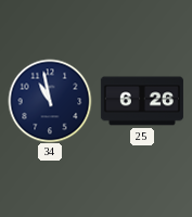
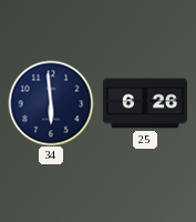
34: 10:58 -> 5:59 (51, 103)
